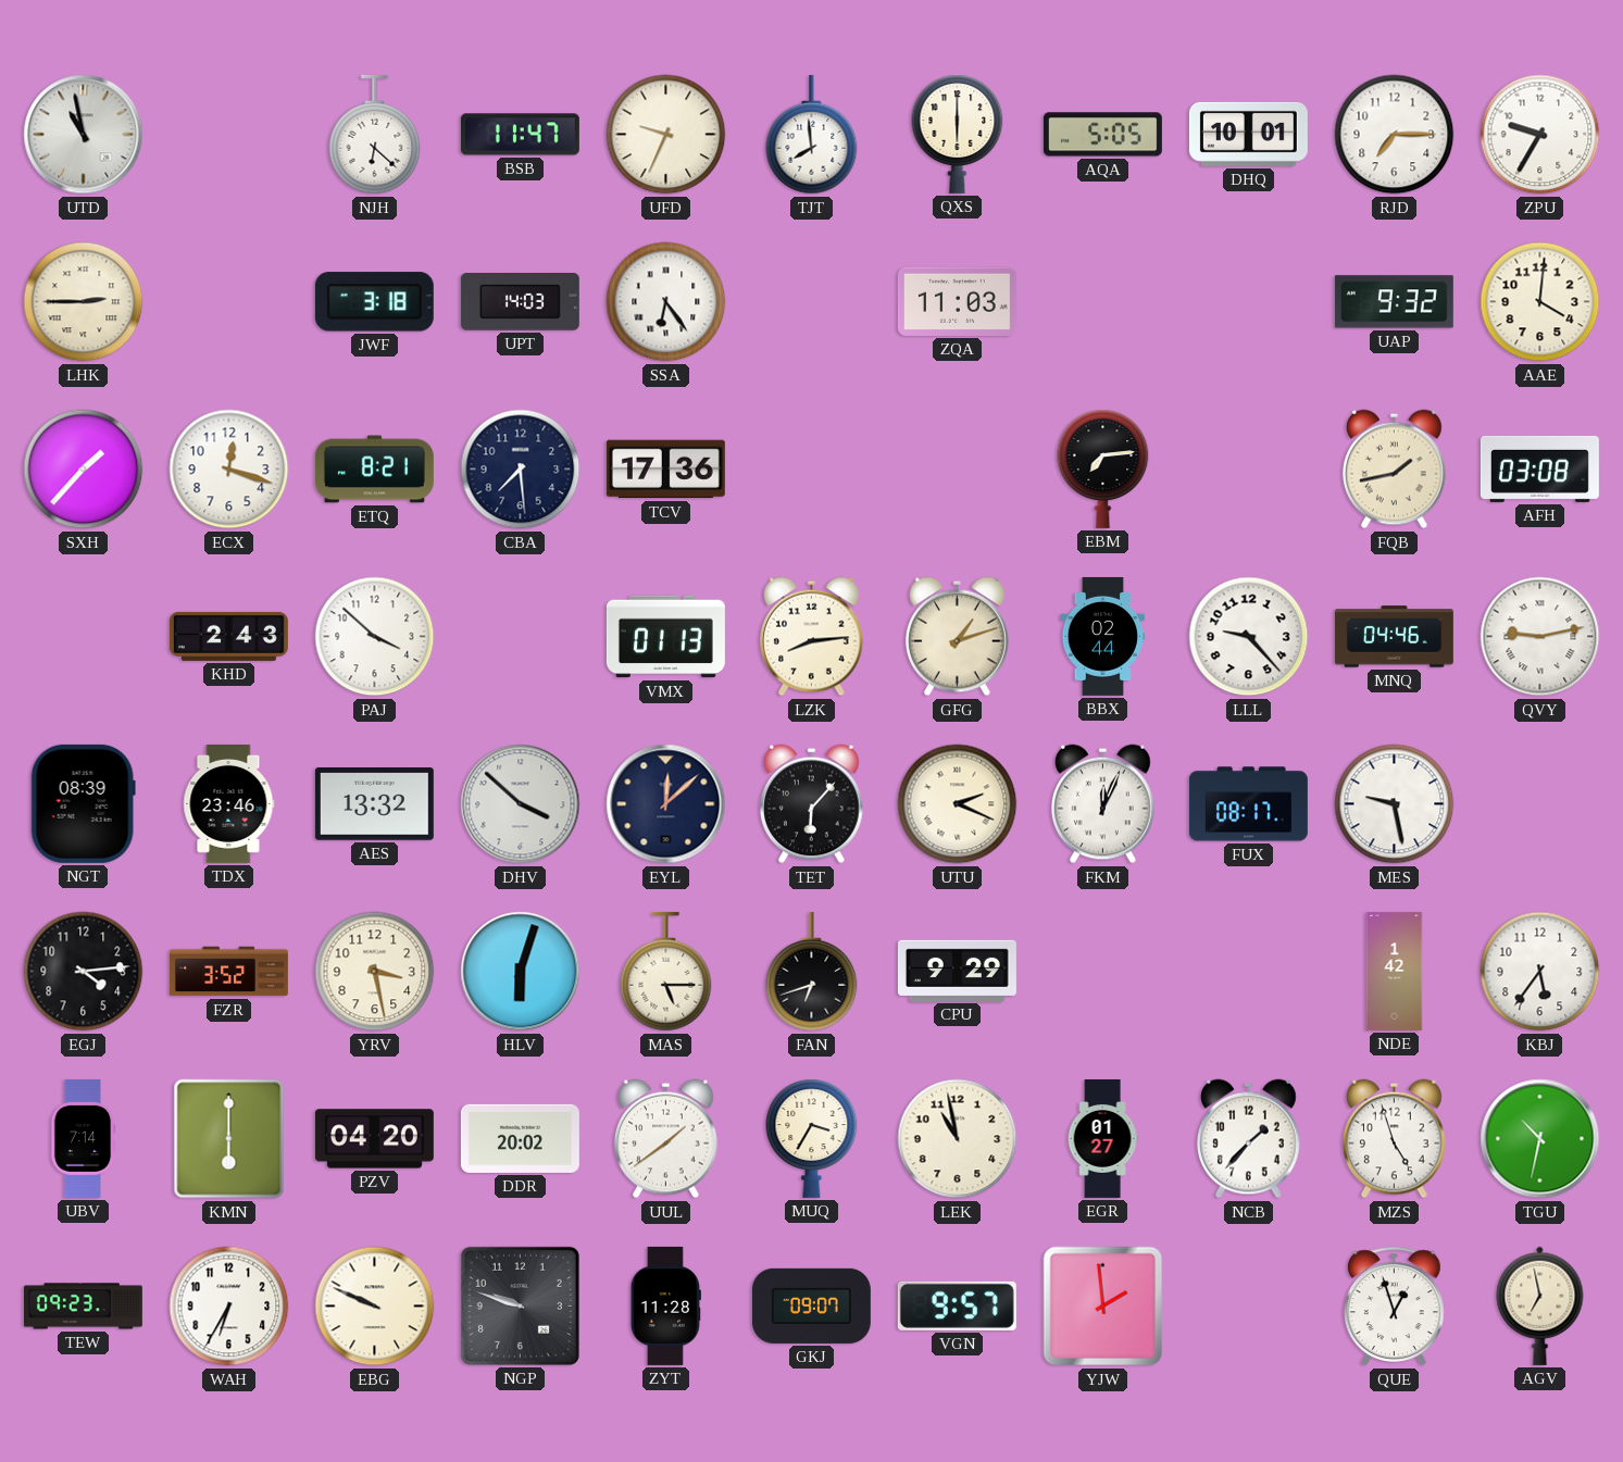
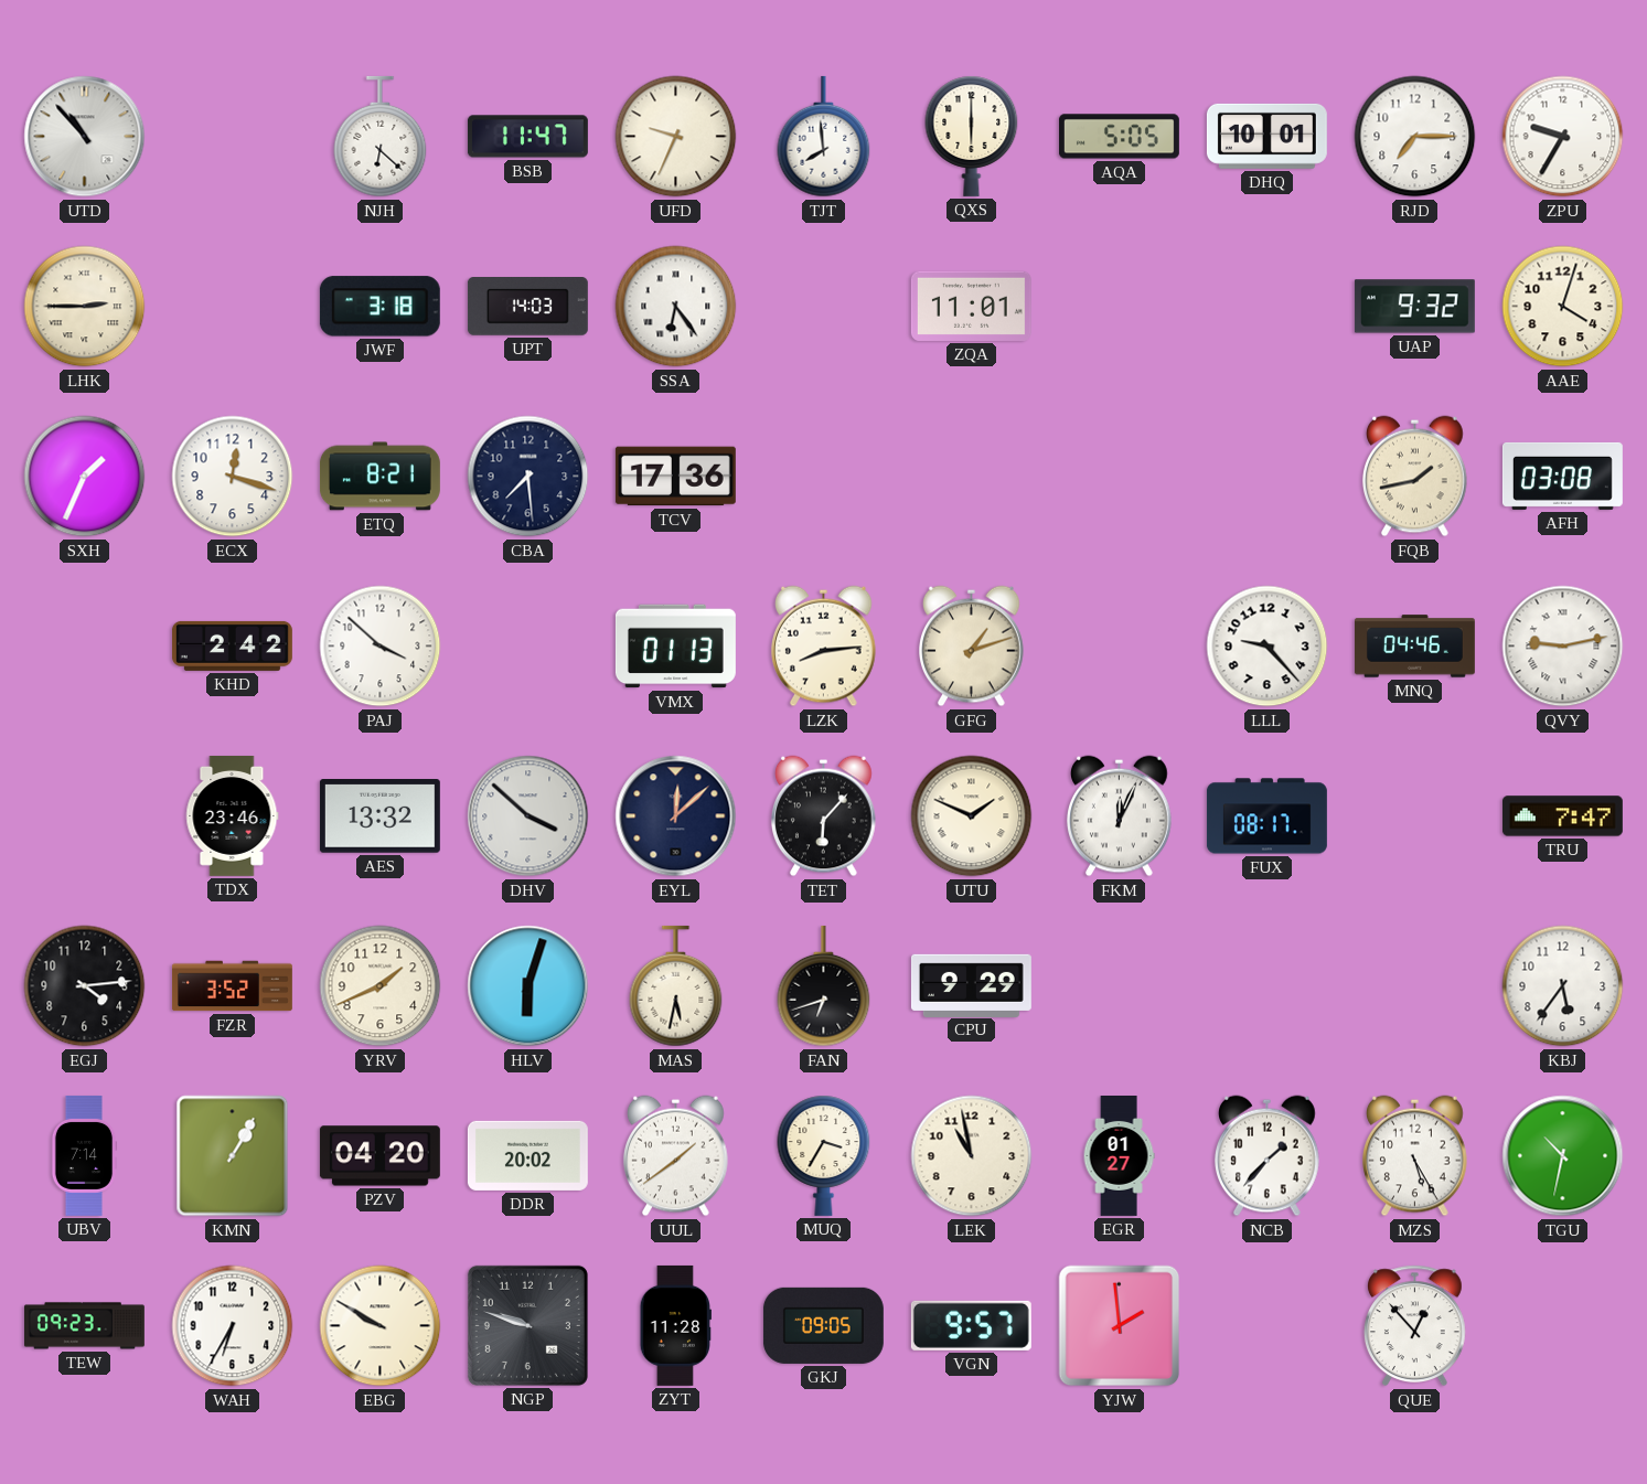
UTD: 10:58 -> 10:53 (85, 137)
ZQA: 11:03 -> 11:01 (971, 306)
AAE: 4:01 -> 4:03 (1563, 307)
SXH: 1:37 -> 1:34 (85, 477)
EBM: 7:14 -> none (1103, 468)
KHD: 2:43 -> 2:42 (232, 645)
BBX: 02:44 -> none (1102, 636)
NGT: 08:39 -> none (83, 803)
UTU: 2:19 -> 1:49 (972, 816)
MES: 9:28 -> none (1395, 804)
TRU: none -> 7:47 (1562, 816)
YRV: 3:28 -> 1:41 (381, 986)
MAS: 5:15 -> 5:32 (676, 986)
NDE: 1:42 -> none (1395, 971)
KMN: 6:00 -> 1:05 (233, 1156)
MZS: 4:57 -> 5:25 (1415, 1156)
EBG: 9:49 -> 9:50 (381, 1326)
GKJ: 09:07 -> 09:05 (823, 1325)
QUE: 12:57 -> 12:53 (1414, 1326)
AGV: 6:58 -> none (1540, 1305)
